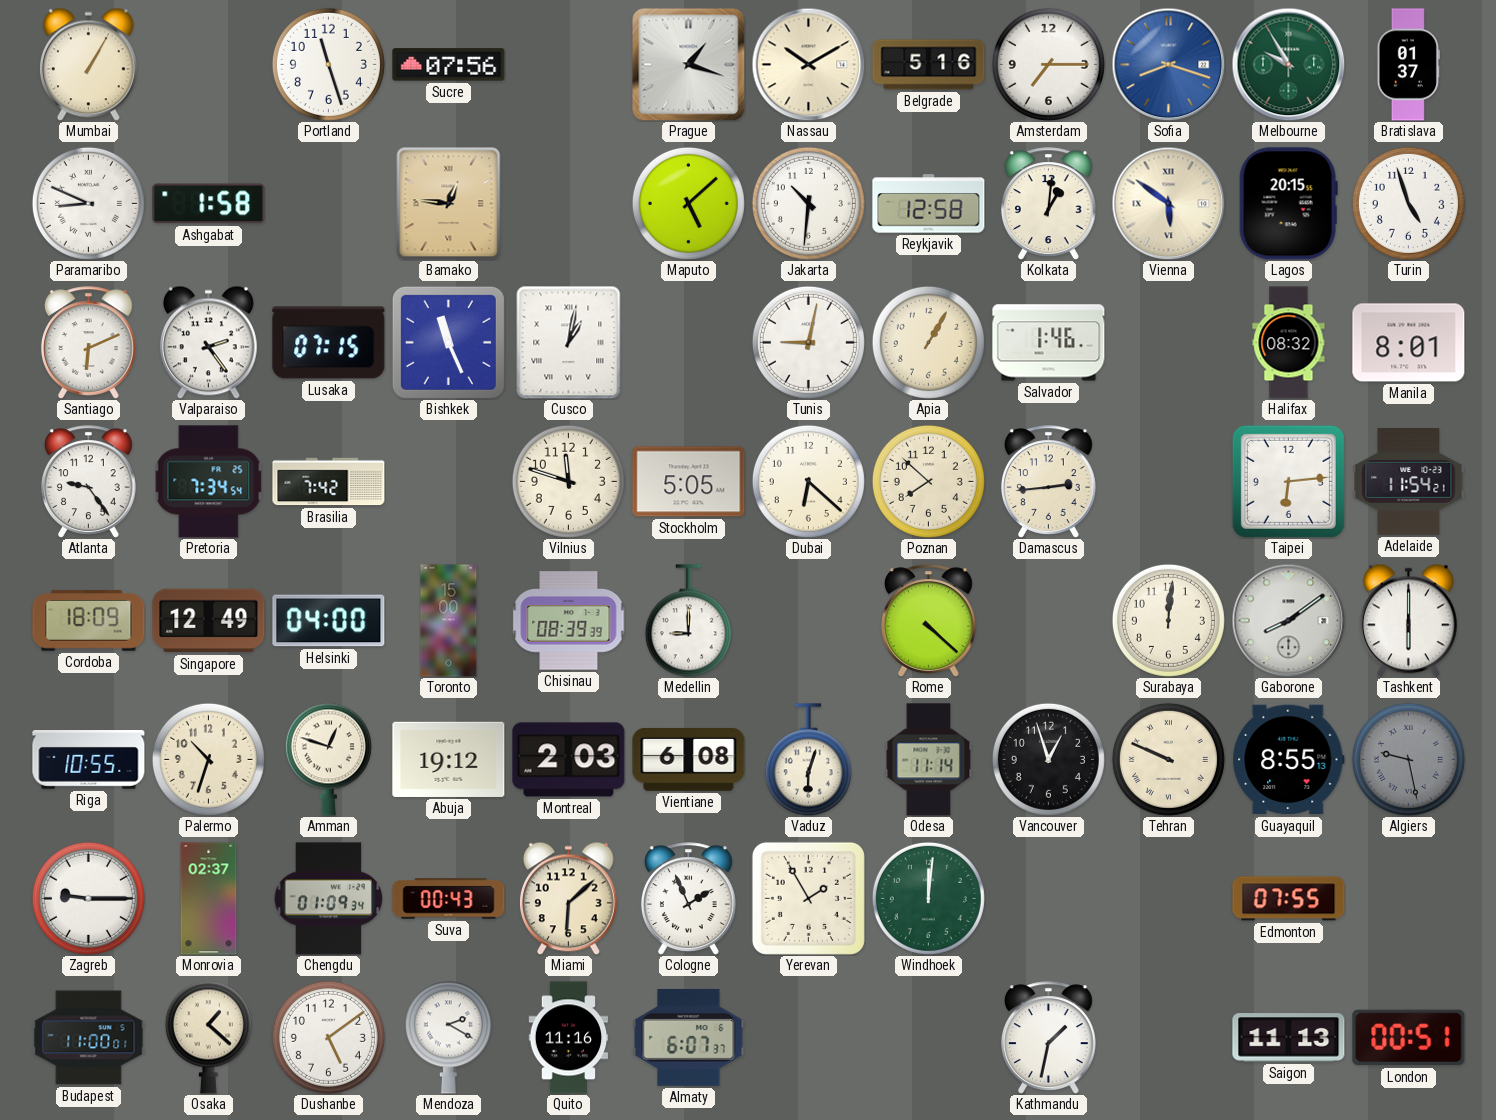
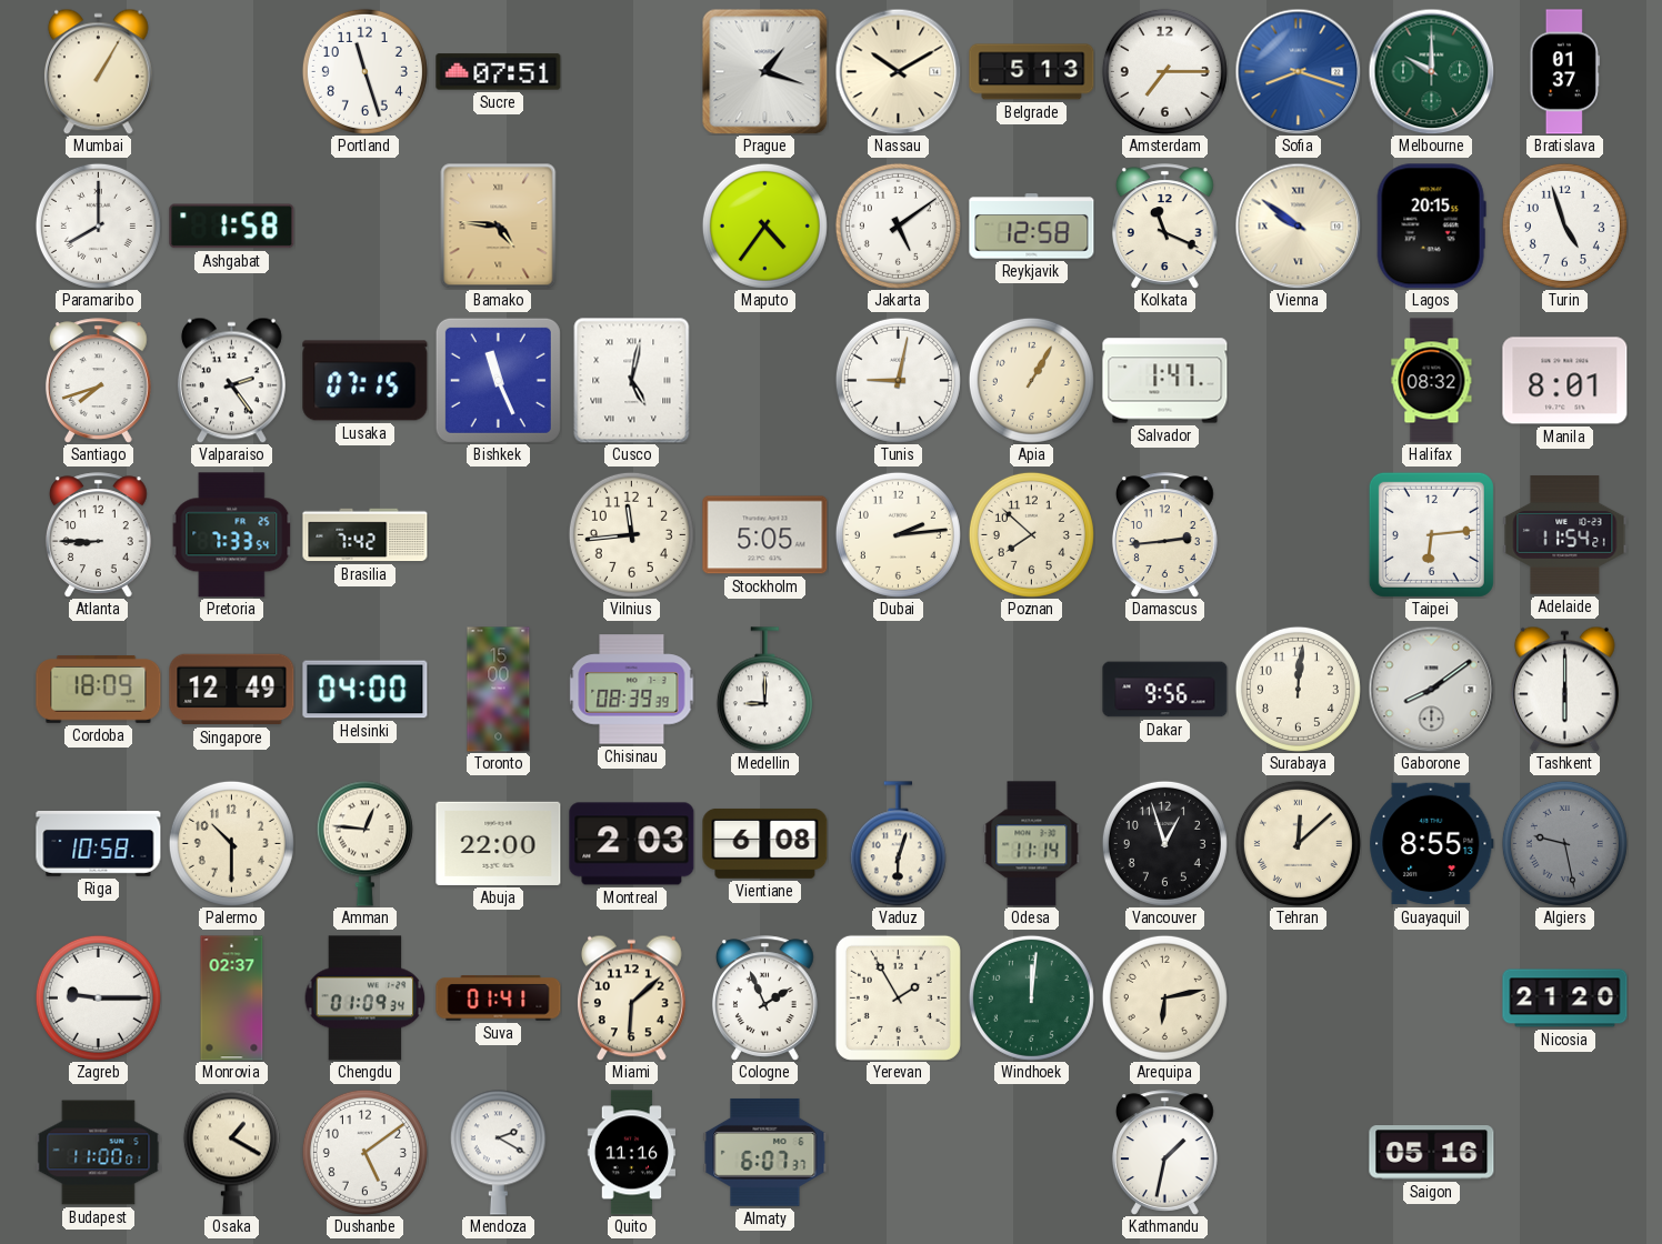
Sucre: 07:56 -> 07:51 (499, 72)
Belgrade: 5:16 -> 5:13 (1032, 72)
Melbourne: 9:55 -> 10:00 (1431, 71)
Paramaribo: 8:49 -> 8:00 (98, 225)
Bamako: 12:46 -> 4:46 (499, 225)
Maputo: 5:08 -> 4:36 (764, 225)
Jakarta: 10:31 -> 5:09 (898, 225)
Kolkata: 1:01 -> 11:19 (1164, 227)
Vienna: 5:51 -> 9:51 (1298, 225)
Santiago: 6:11 -> 7:42 (98, 381)
Cusco: 1:02 -> 5:02 (632, 380)
Salvador: 1:46 -> 1:47 (1165, 381)
Atlanta: 9:24 -> 8:45 (98, 535)
Pretoria: 7:34 -> 7:33 (232, 535)
Vilnius: 11:48 -> 11:44 (631, 534)
Dubai: 6:22 -> 2:14 (898, 534)
Rome: 4:22 -> none (928, 621)
Dakar: none -> 9:56 (1165, 690)
Riga: 10:55 -> 10:58 (99, 844)
Palermo: 10:33 -> 10:30 (231, 843)
Amman: 12:48 -> 12:46 (364, 843)
Abuja: 19:12 -> 22:00 (499, 843)
Tehran: 9:49 -> 12:08 (1298, 843)
Suva: 00:43 -> 01:41 (499, 999)
Arequipa: none -> 6:13 (1164, 997)
Edmonton: 07:55 -> none (1289, 899)
Nicosia: none -> 21:20 (1565, 999)
Osaka: 1:22 -> 1:20 (231, 1152)
Saigon: 11:13 -> 05:16 (1432, 1153)
London: 00:51 -> none (1409, 1038)
